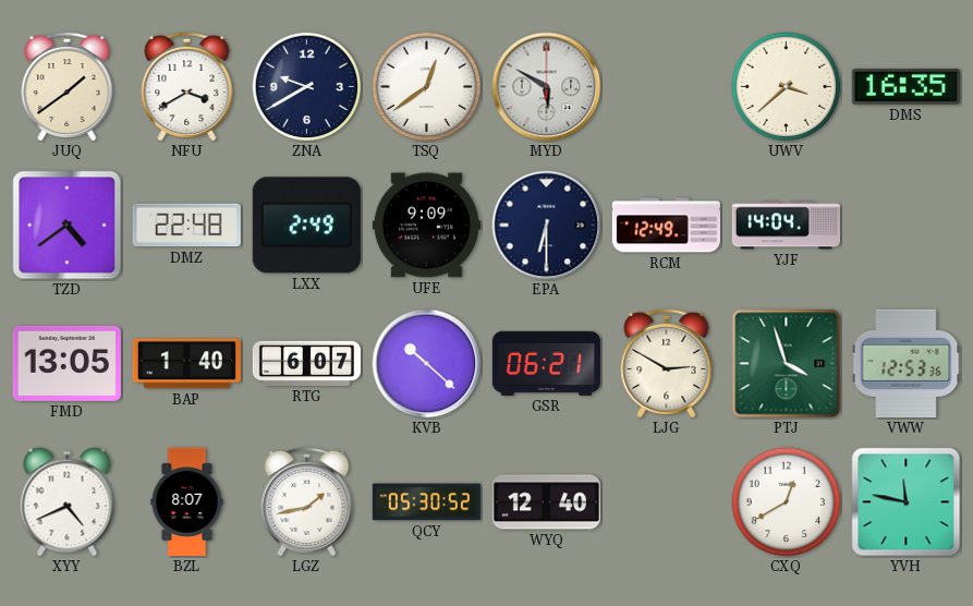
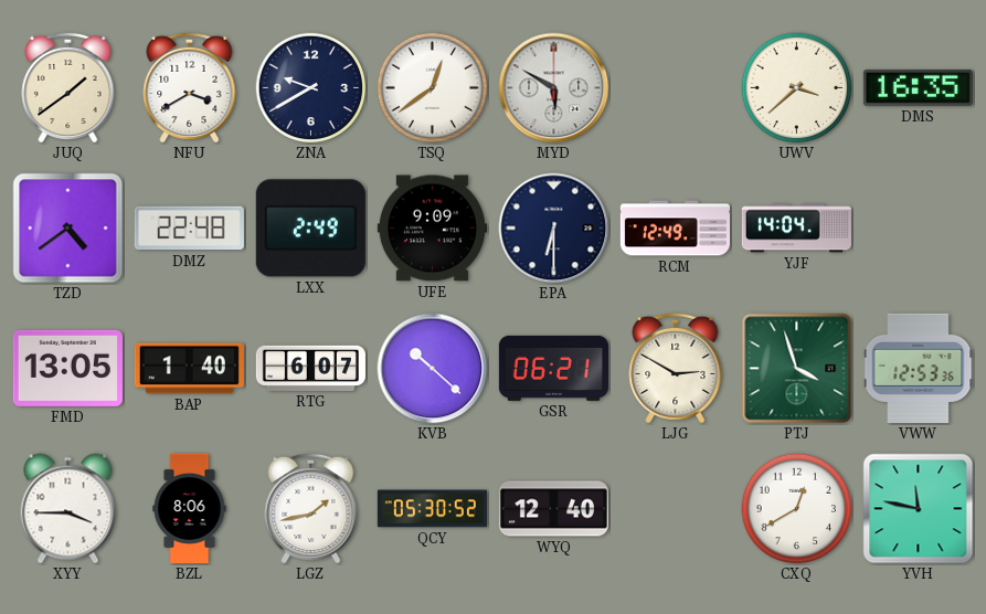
XYY: 4:41 -> 3:45 (68, 509)
BZL: 8:07 -> 8:06 (190, 508)
